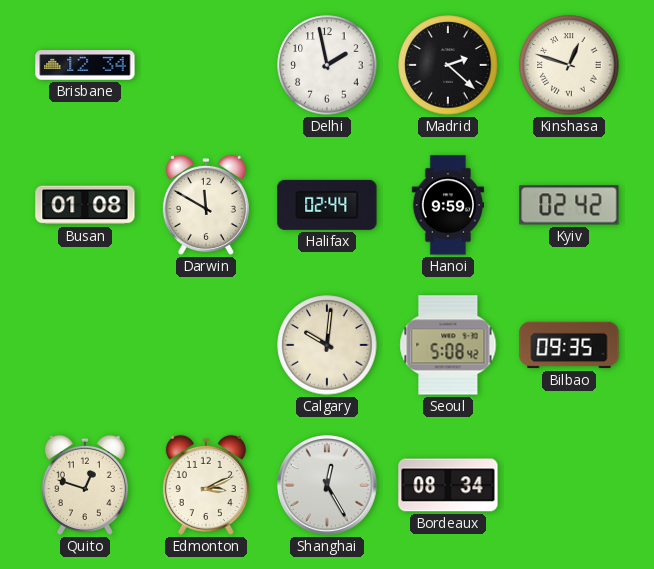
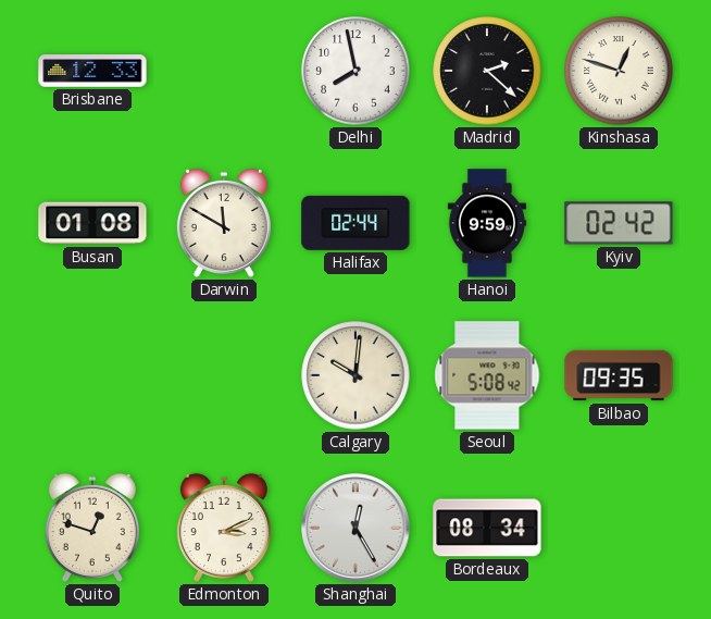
Brisbane: 12:34 -> 12:33 (92, 71)
Delhi: 1:58 -> 7:58 (355, 71)
